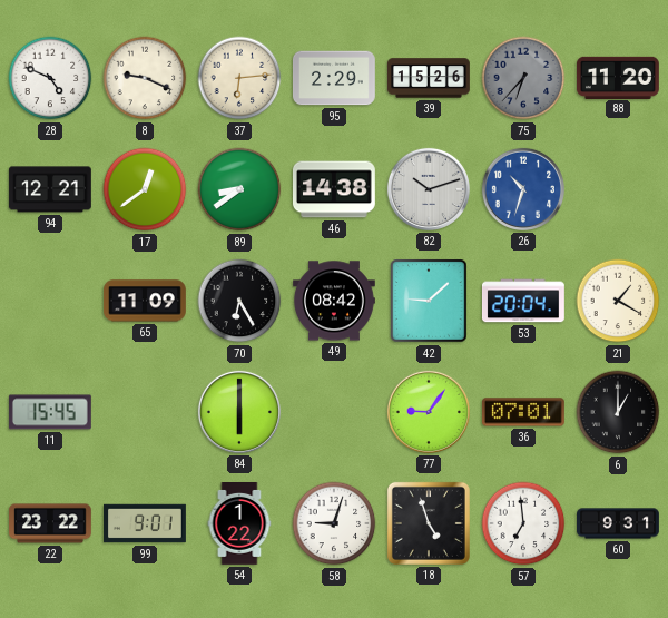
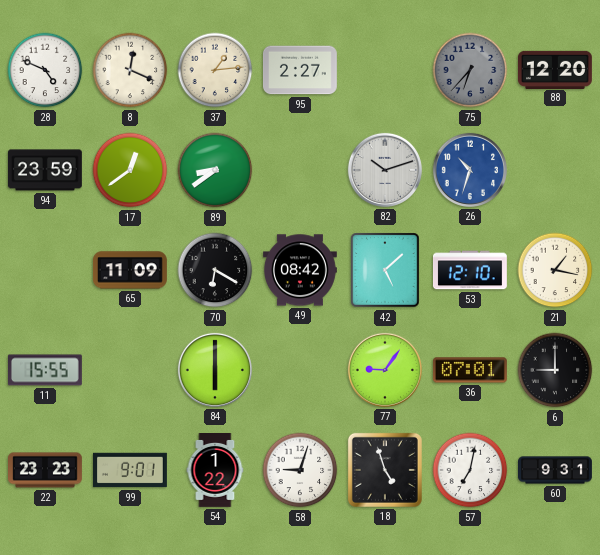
8: 9:19 -> 12:19 (130, 70)
37: 6:14 -> 1:14 (215, 70)
95: 2:29 -> 2:27 (300, 70)
39: 15:26 -> none (430, 78)
88: 11:20 -> 12:20 (556, 69)
94: 12:21 -> 23:59 (45, 170)
46: 14:38 -> none (334, 189)
70: 6:25 -> 6:20 (215, 270)
42: 9:08 -> 5:08 (385, 270)
53: 20:04 -> 12:10 (470, 270)
21: 1:20 -> 1:17 (555, 270)
11: 15:45 -> 15:55 (45, 370)
6: 1:00 -> 9:00 (555, 370)
22: 23:22 -> 23:23 (46, 470)
57: 6:59 -> 7:02 (470, 470)
